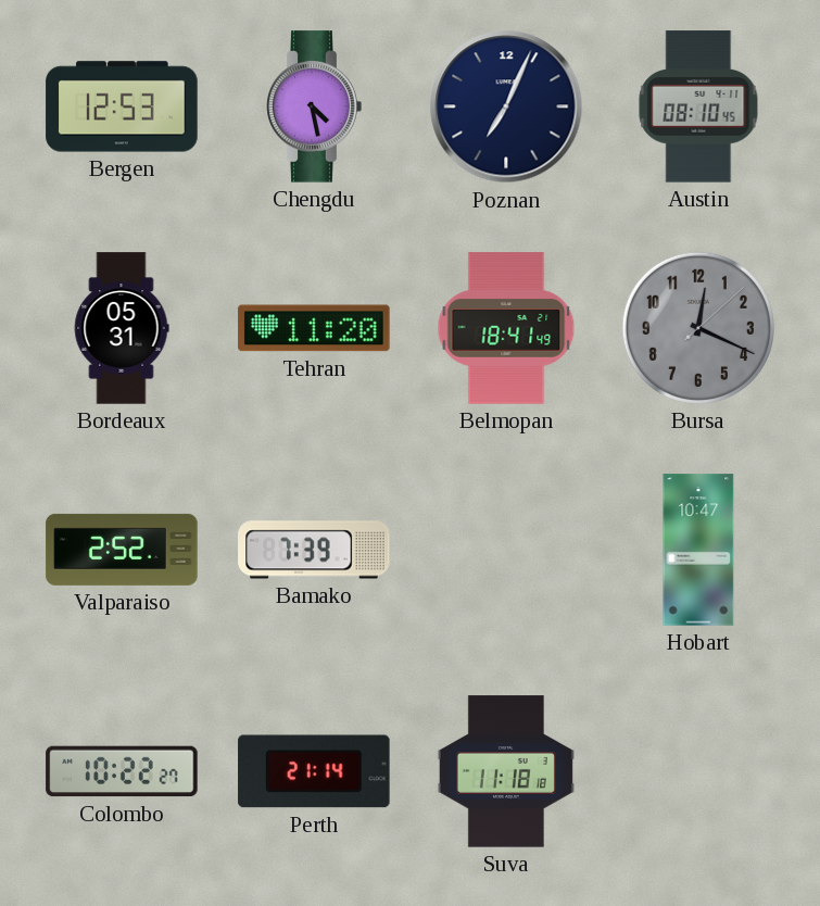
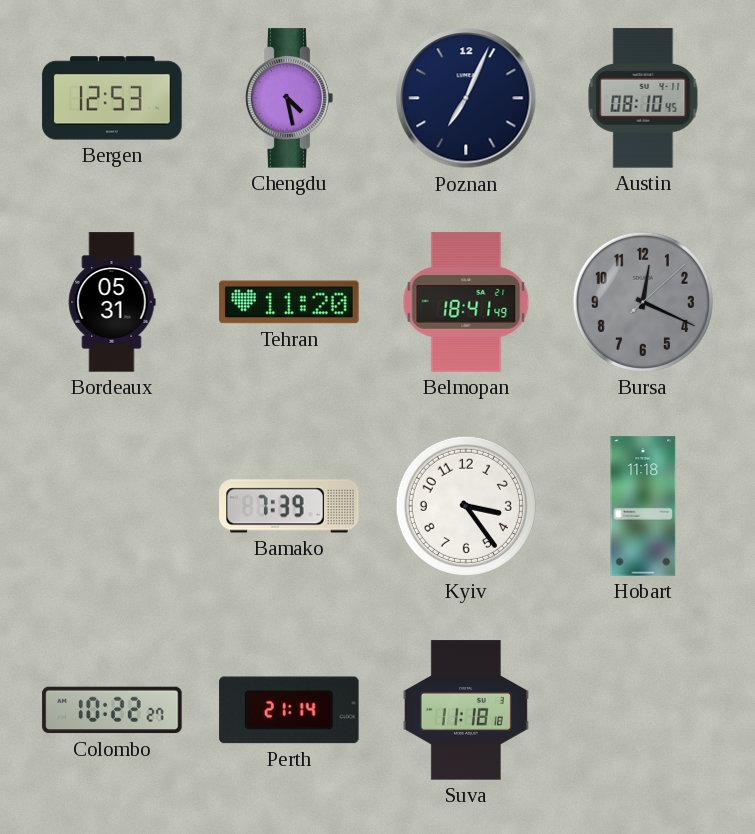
Valparaiso: 2:52 -> none (122, 550)
Kyiv: none -> 3:24 (466, 506)
Hobart: 10:47 -> 11:18 (643, 506)
